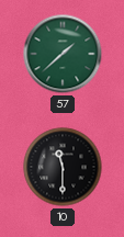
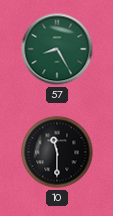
57: 1:38 -> 8:25 (57, 49)
